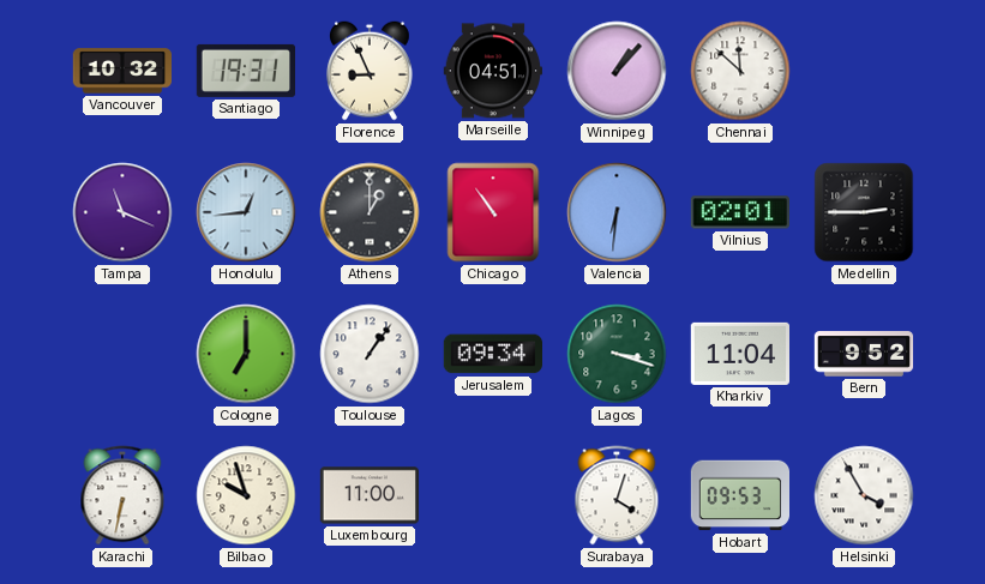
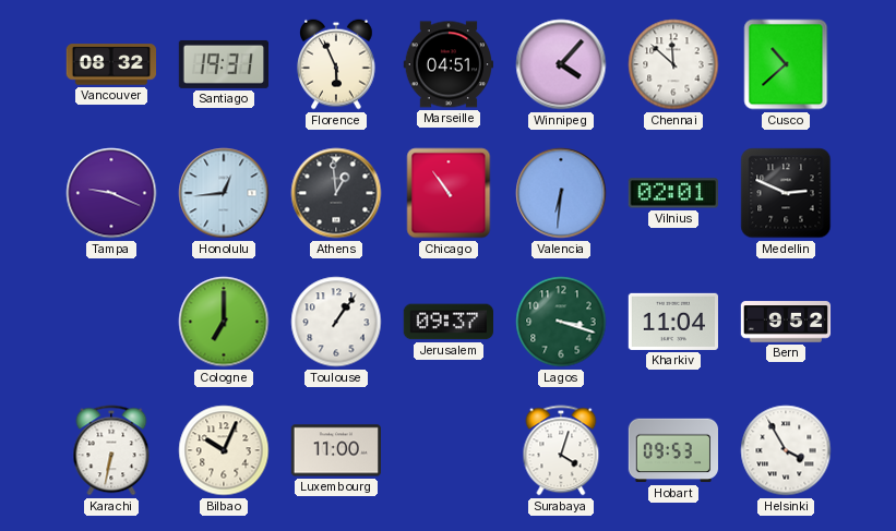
Vancouver: 10:32 -> 08:32 (110, 64)
Florence: 8:56 -> 5:56 (337, 64)
Winnipeg: 1:07 -> 4:07 (561, 64)
Cusco: none -> 10:38 (786, 64)
Tampa: 11:19 -> 9:19 (111, 193)
Athens: 1:00 -> 12:59 (336, 193)
Medellin: 2:45 -> 2:49 (786, 193)
Jerusalem: 09:34 -> 09:37 (447, 322)
Bilbao: 9:57 -> 10:04 (224, 450)
